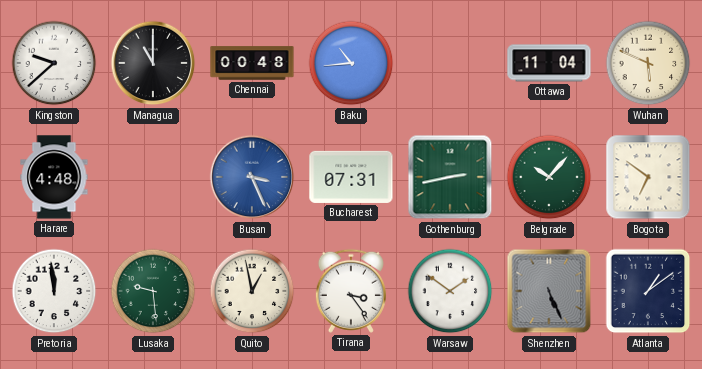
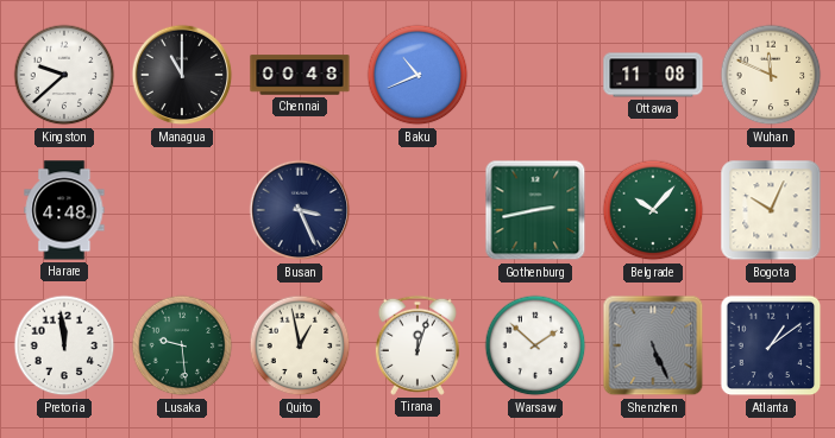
Baku: 10:44 -> 10:41 (417, 75)
Ottawa: 11:04 -> 11:08 (653, 75)
Wuhan: 5:49 -> 11:49 (771, 75)
Busan dial: blue -> navy (300, 210)
Bucharest: 07:31 -> none (351, 177)
Bogota: 6:51 -> 10:04 (771, 210)
Tirana: 3:24 -> 12:03 (417, 345)
Warsaw: 1:51 -> 1:52 (535, 345)
